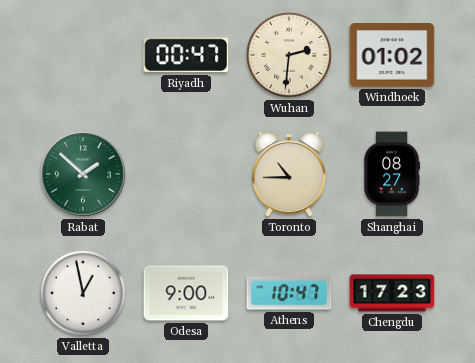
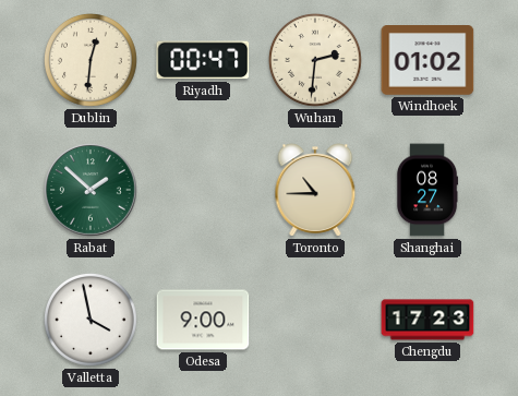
Dublin: none -> 12:31 (91, 61)
Valletta: 12:58 -> 3:58 (91, 321)
Athens: 10:47 -> none (289, 293)
